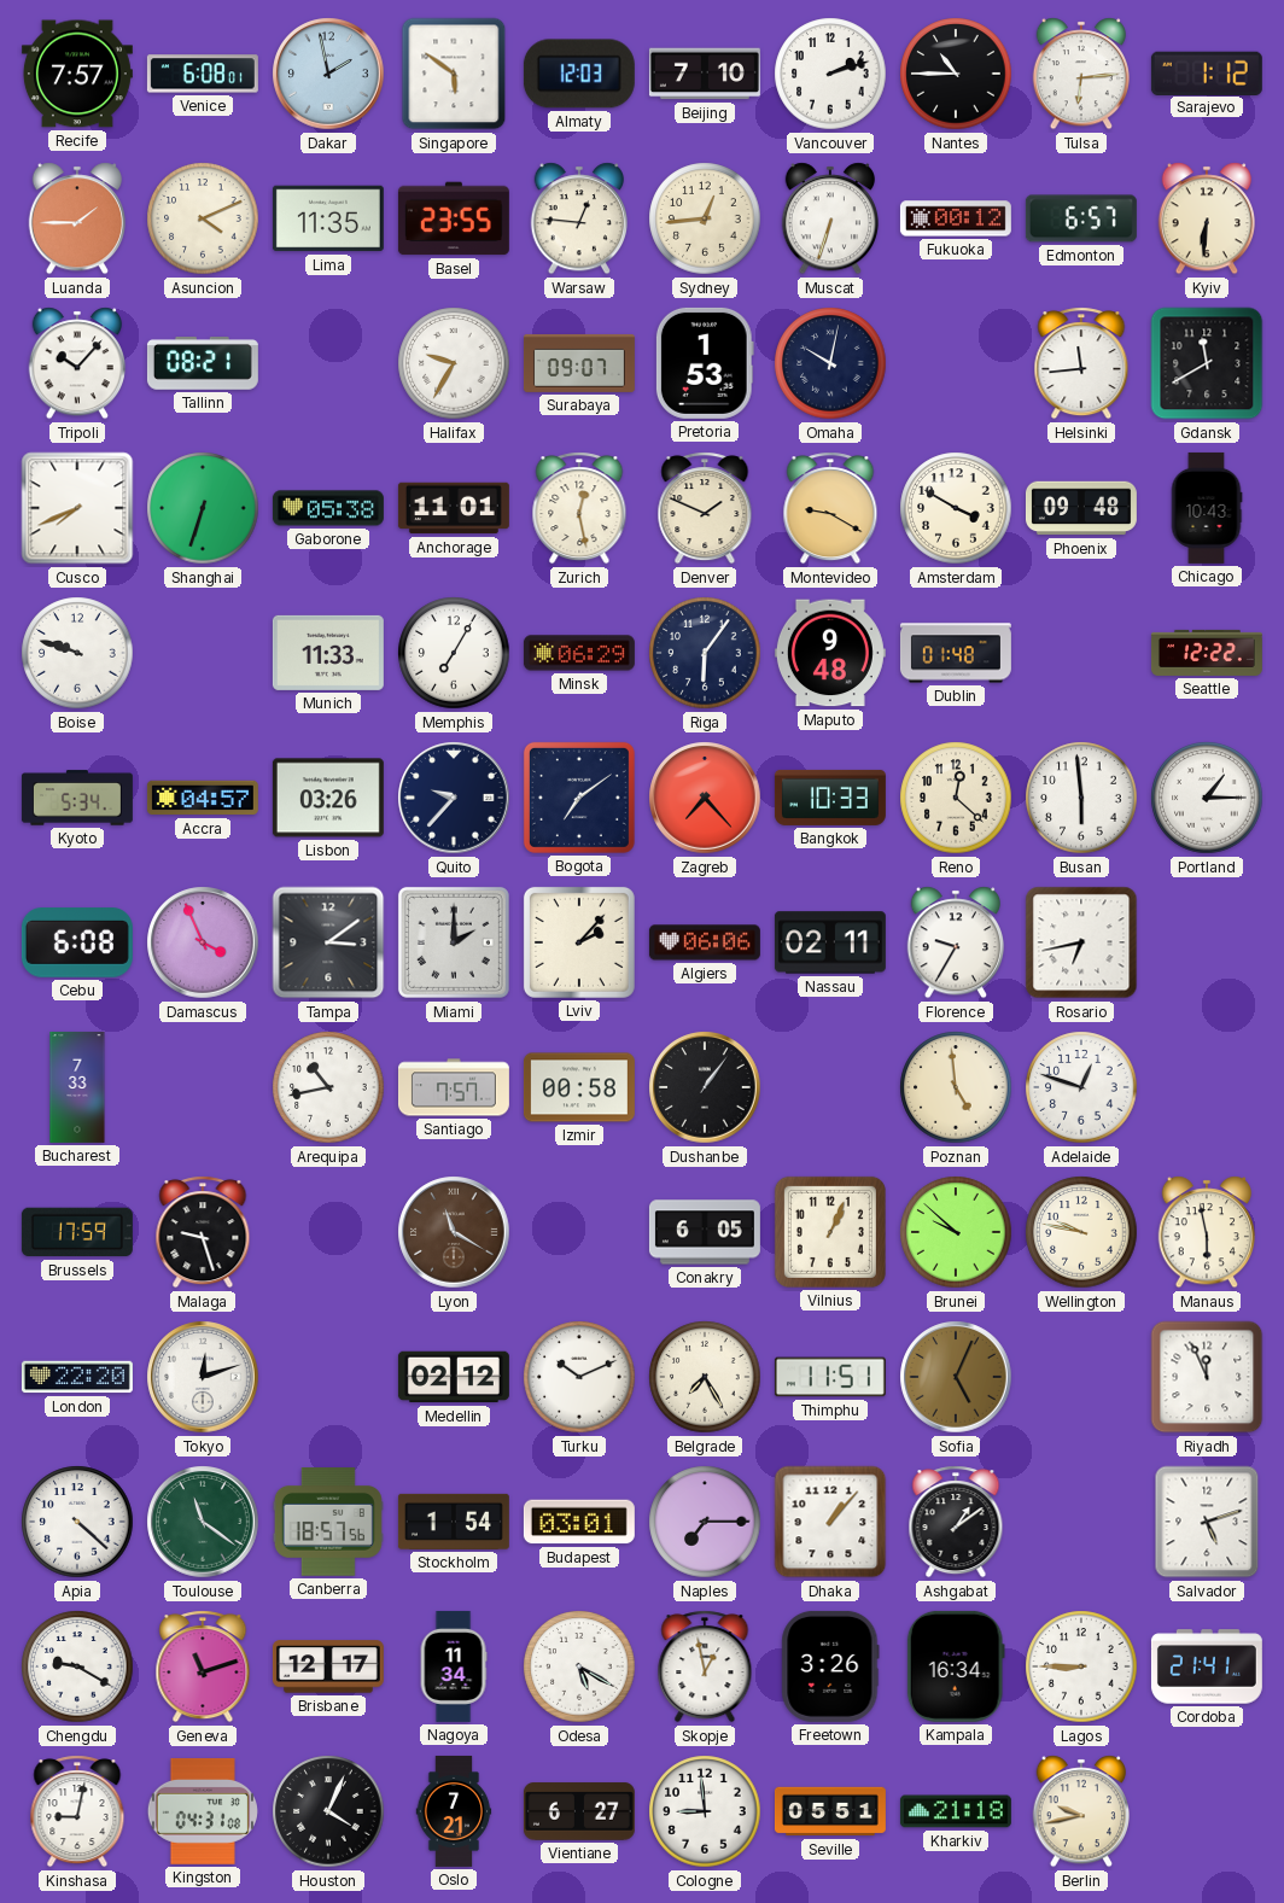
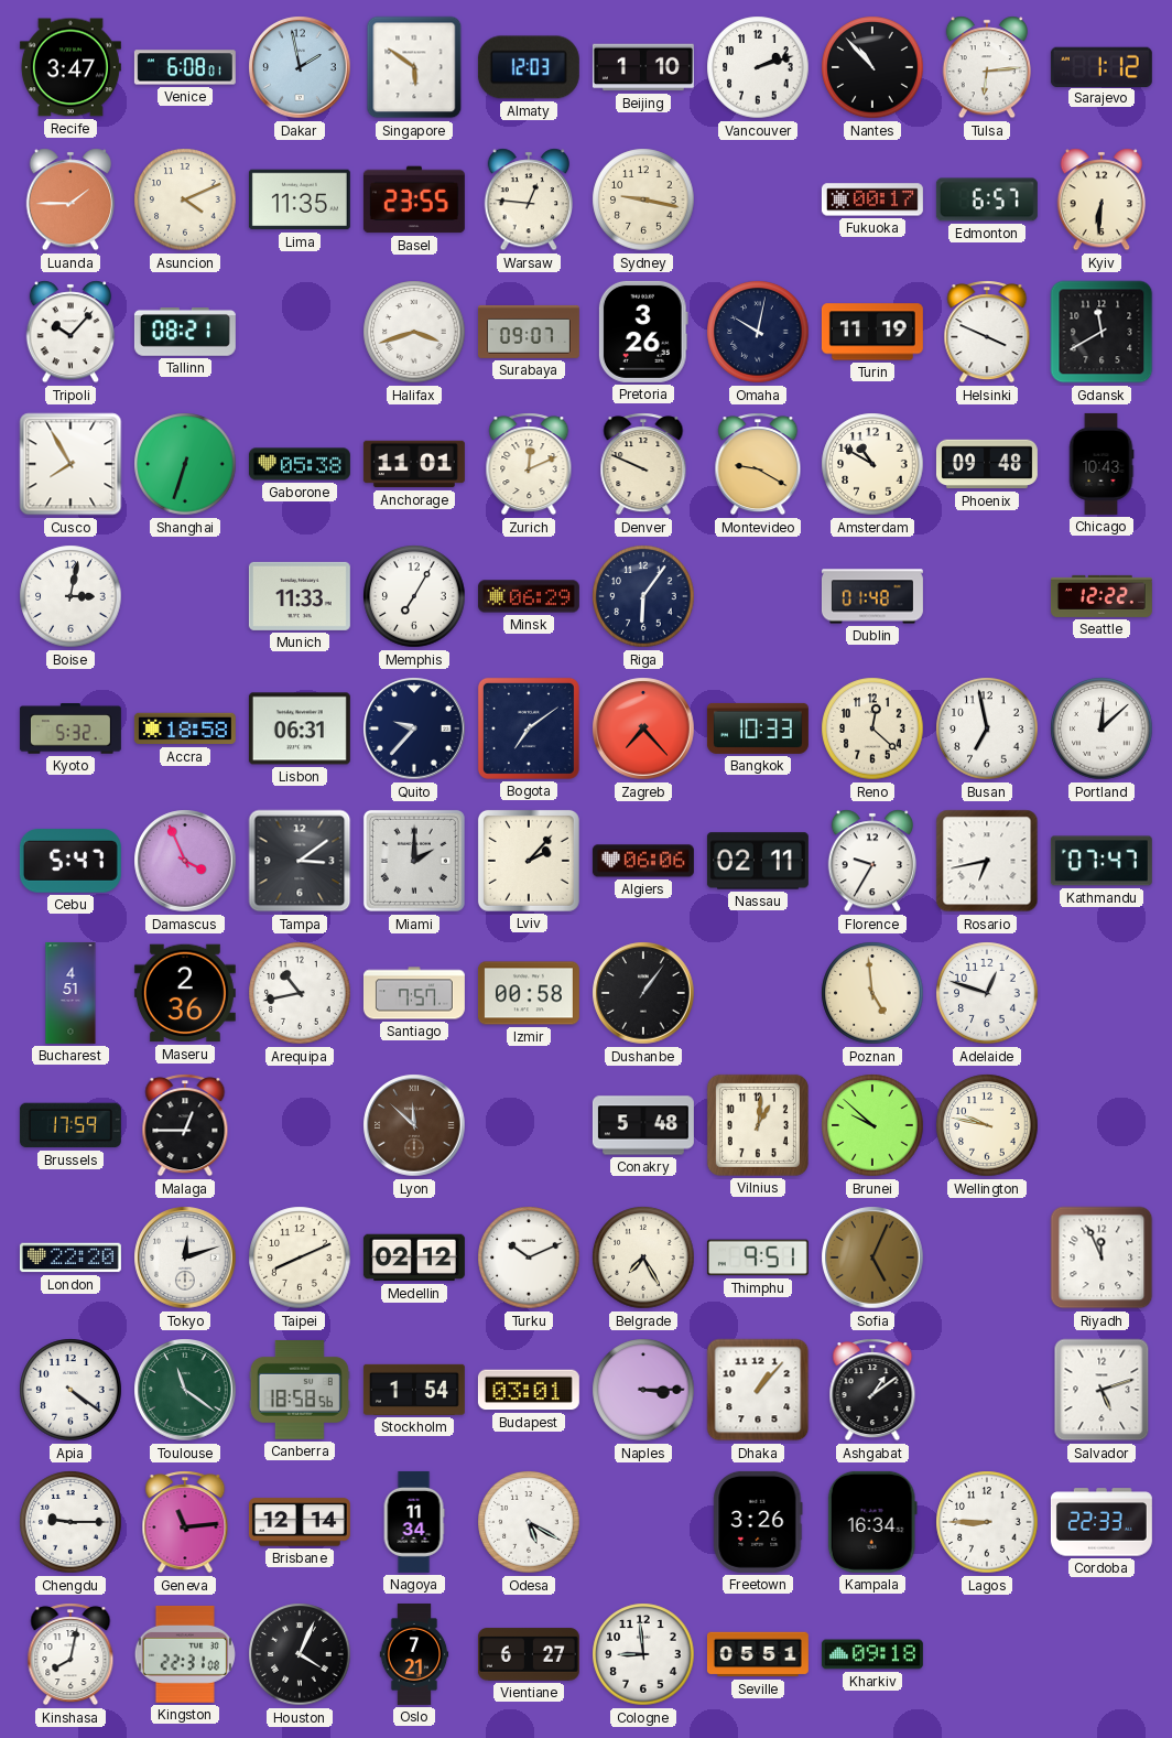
Recife: 7:57 -> 3:47 (70, 67)
Beijing: 7:10 -> 1:10 (643, 67)
Nantes: 10:45 -> 10:53 (872, 67)
Sydney: 12:44 -> 9:17 (643, 199)
Muscat: 6:33 -> none (829, 218)
Fukuoka: 00:12 -> 00:17 (872, 199)
Halifax: 9:35 -> 3:42 (414, 332)
Pretoria: 1:53 -> 3:26 (643, 332)
Turin: none -> 11:19 (872, 332)
Helsinki: 11:44 -> 3:49 (987, 332)
Cusco: 7:41 -> 7:55 (70, 464)
Zurich: 12:28 -> 12:11 (529, 464)
Denver: 1:49 -> 9:49 (643, 464)
Amsterdam: 3:50 -> 10:50 (872, 464)
Boise: 9:48 -> 3:02 (70, 596)
Maputo: 9:48 -> none (830, 653)
Kyoto: 5:34 -> 5:32 (70, 728)
Accra: 04:57 -> 18:58 (185, 728)
Lisbon: 03:26 -> 06:31 (300, 728)
Busan: 5:59 -> 6:58 (987, 728)
Portland: 1:15 -> 12:08 (1102, 728)
Cebu: 6:08 -> 5:47 (70, 861)
Kathmandu: none -> 07:47 (1102, 861)
Bucharest: 7:33 -> 4:51 (70, 993)
Maseru: none -> 2:36 (185, 993)
Malaga: 9:27 -> 12:45 (185, 1125)
Lyon: 11:20 -> 11:52 (414, 1125)
Conakry: 6:05 -> 5:48 (643, 1125)
Vilnius: 1:04 -> 1:01 (758, 1125)
Manaus: 5:58 -> none (1206, 1232)
Taipei: none -> 8:11 (300, 1257)
Thimphu: 11:51 -> 9:51 (758, 1257)
Apia: 4:22 -> 4:21 (70, 1390)
Canberra: 18:57 -> 18:58 (300, 1391)
Naples: 7:15 -> 3:15 (643, 1390)
Chengdu: 9:20 -> 9:15 (70, 1522)
Geneva: 11:12 -> 11:14 (185, 1522)
Brisbane: 12:17 -> 12:14 (300, 1522)
Skopje: 12:58 -> none (705, 1666)
Cordoba: 21:41 -> 22:33 (1102, 1522)
Kinshasa: 9:02 -> 8:02 (70, 1654)
Kingston: 04:31 -> 22:31 (185, 1654)
Kharkiv: 21:18 -> 09:18 (872, 1654)
Berlin: 9:43 -> none (1080, 1811)
